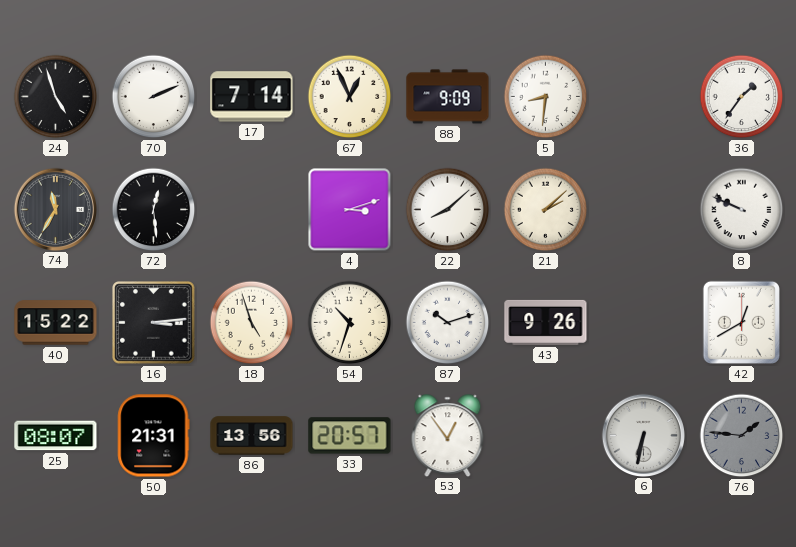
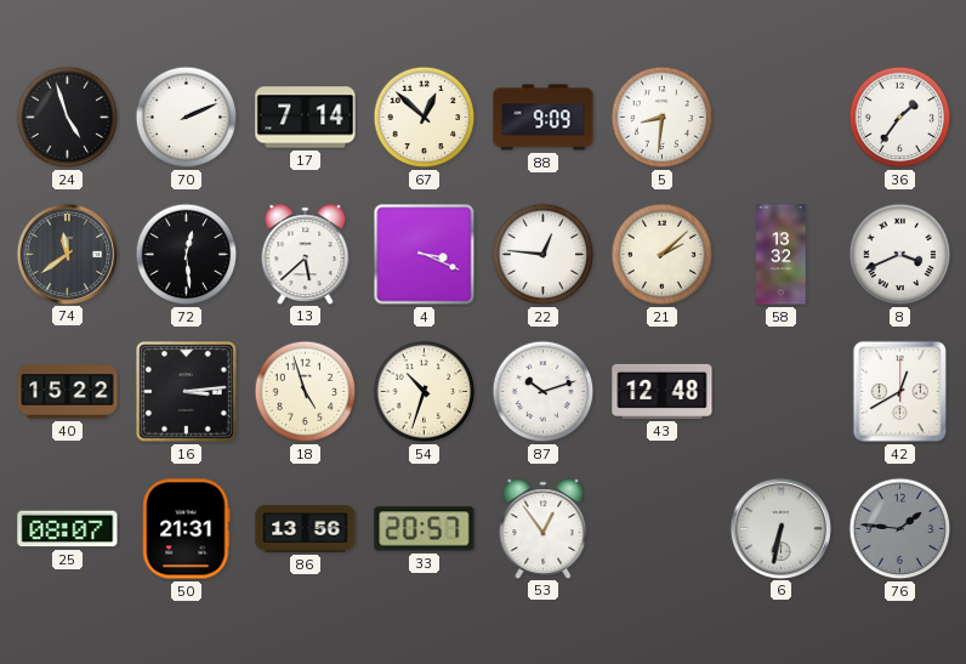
67: 12:56 -> 12:52 (425, 118)
74: 11:35 -> 11:39 (67, 254)
13: none -> 5:38 (306, 254)
4: 3:12 -> 3:19 (425, 255)
22: 8:08 -> 12:46 (544, 255)
58: none -> 13:32 (782, 255)
8: 9:49 -> 3:41 (900, 255)
43: 9:26 -> 12:48 (663, 391)
